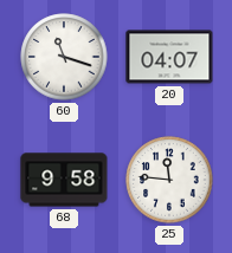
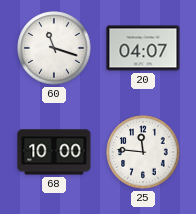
68: 9:58 -> 10:00 (54, 152)
